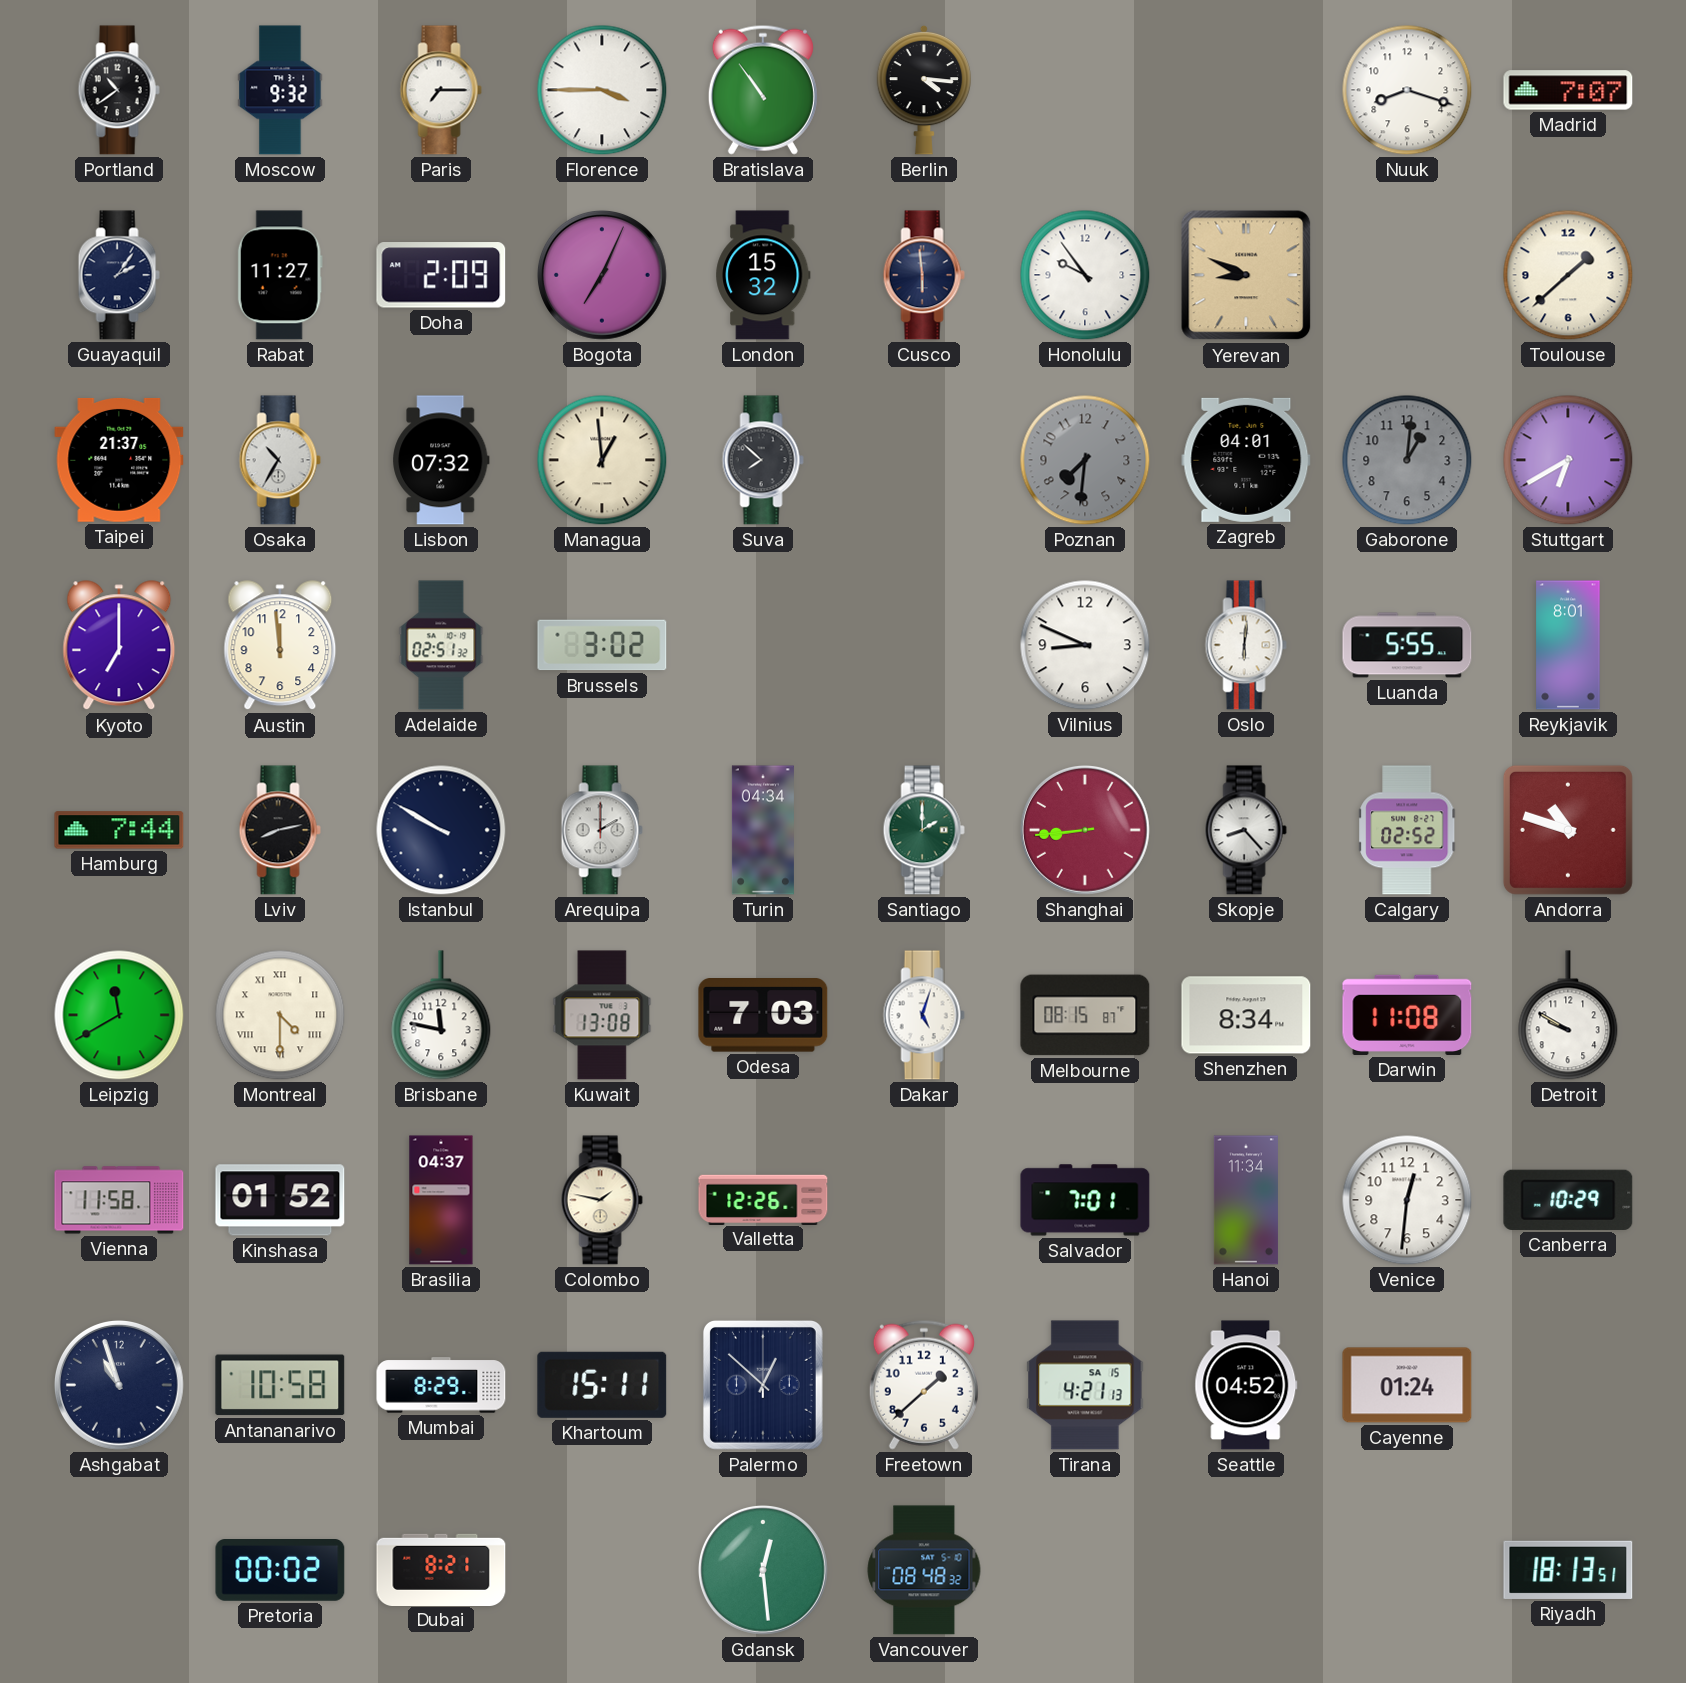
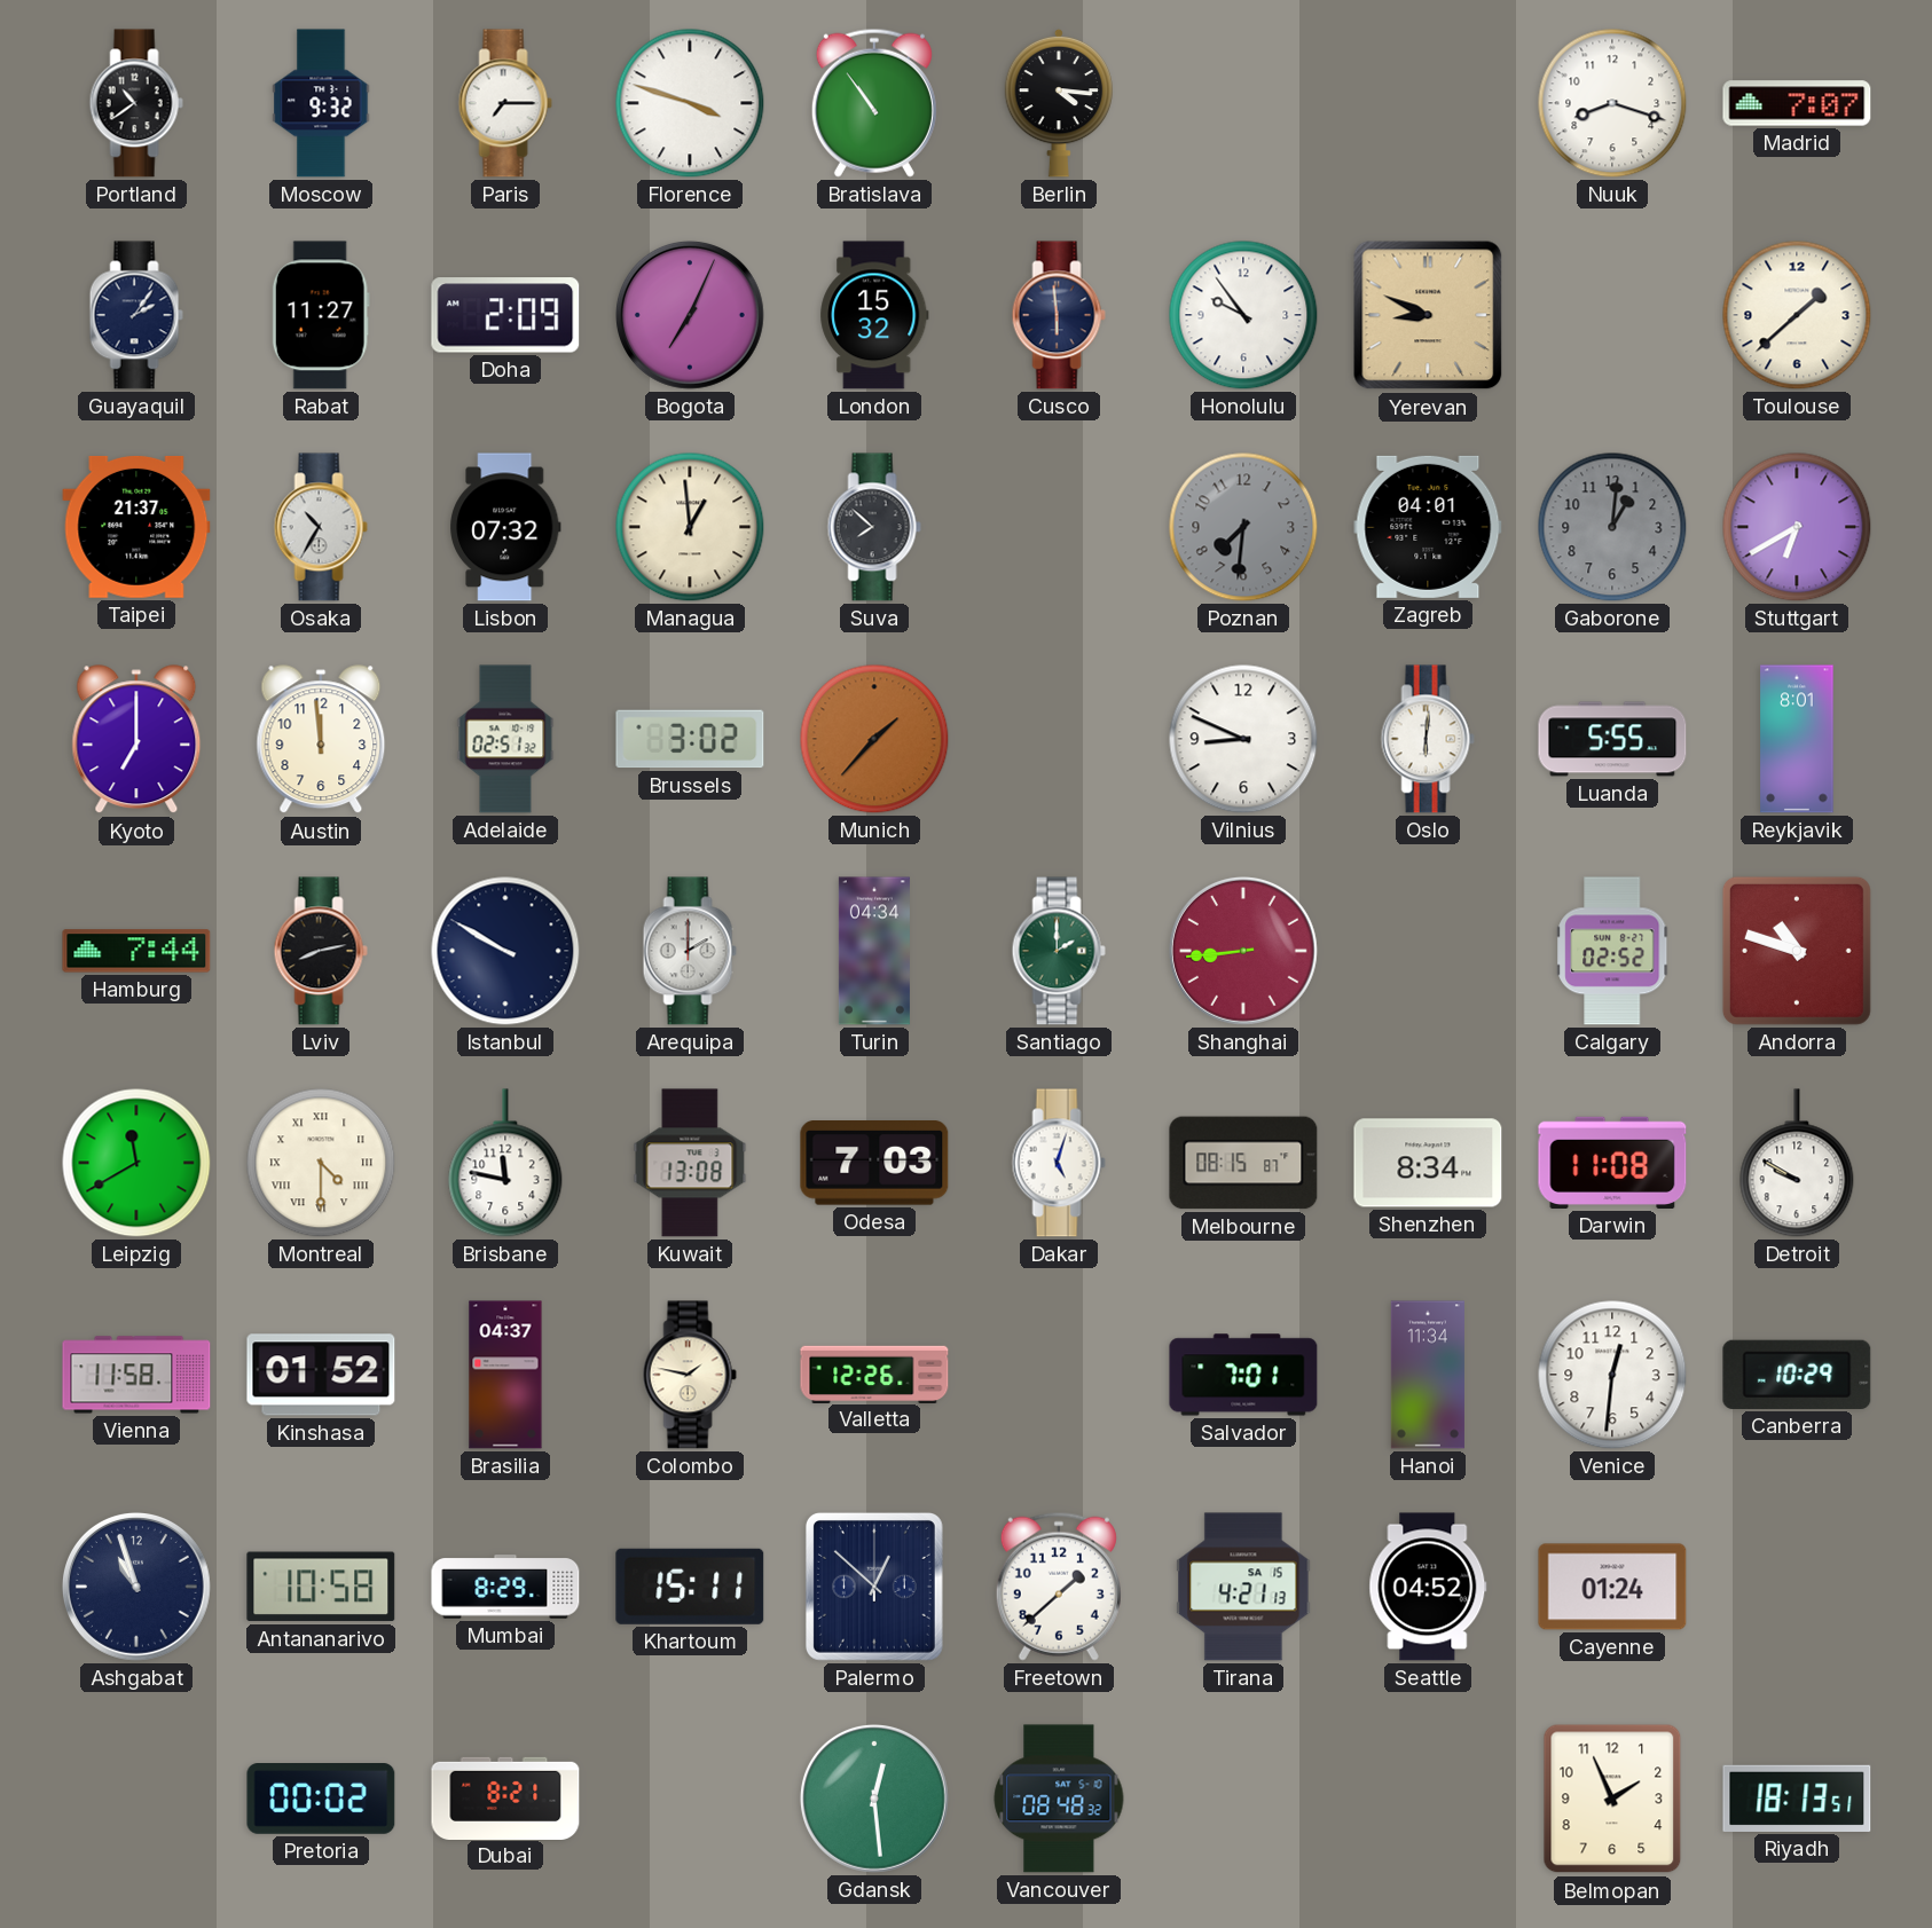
Florence: 3:45 -> 3:48 (690, 103)
Munich: none -> 1:37 (874, 739)
Skopje: 8:23 -> none (1246, 830)
Belmopan: none -> 1:56 (1612, 1799)
